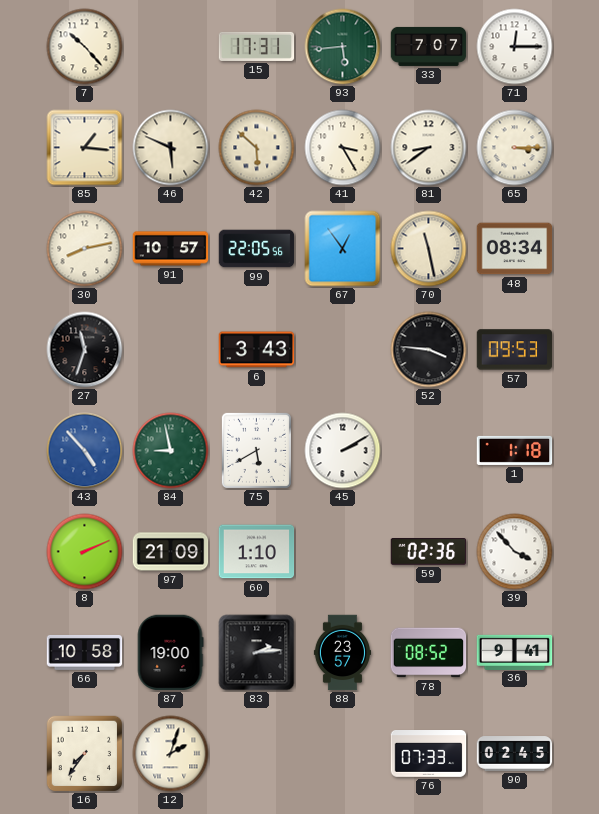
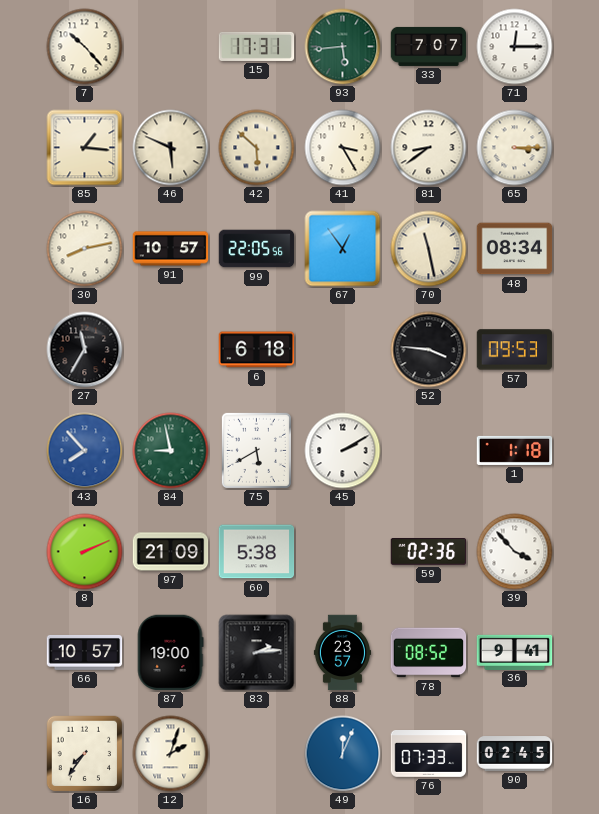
27: 11:33 -> 11:35 (85, 350)
6: 3:43 -> 6:18 (257, 350)
43: 4:53 -> 7:53 (85, 451)
60: 1:10 -> 5:38 (257, 552)
66: 10:58 -> 10:57 (85, 652)
49: none -> 12:04 (343, 754)
